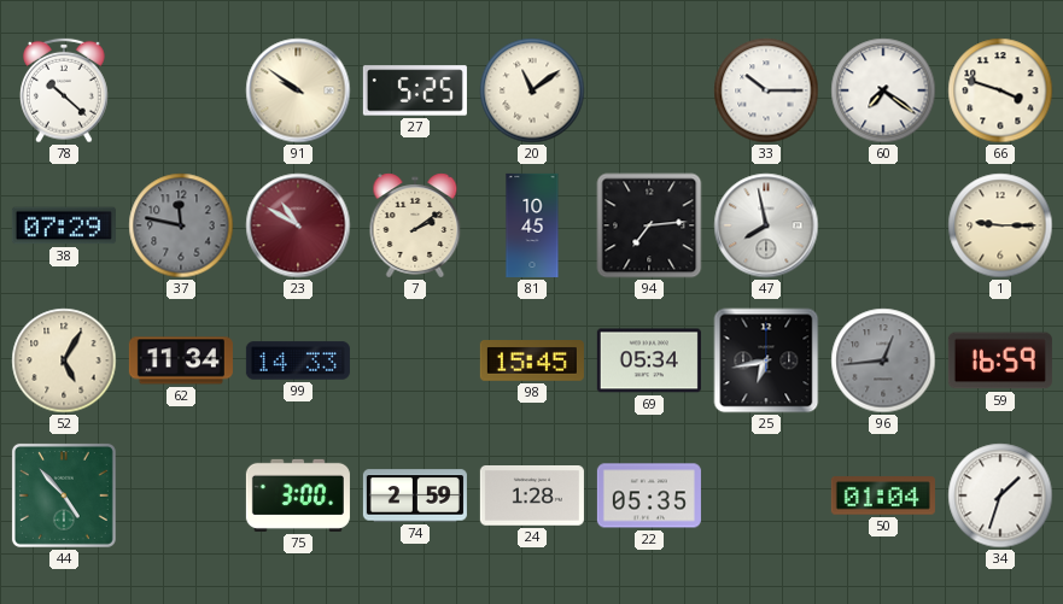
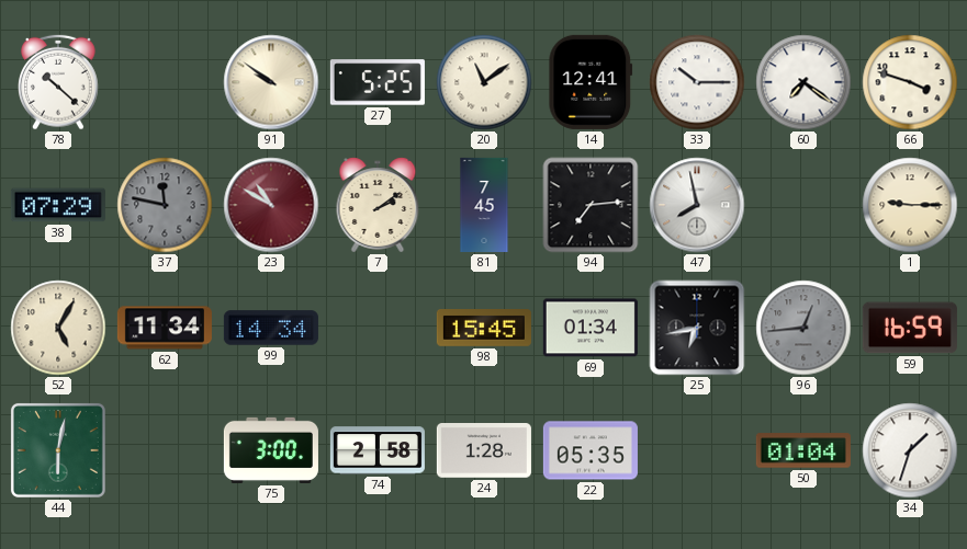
14: none -> 12:41 (591, 82)
81: 10:45 -> 7:45 (484, 205)
99: 14:33 -> 14:34 (271, 328)
69: 05:34 -> 01:34 (591, 328)
44: 4:53 -> 6:02 (58, 450)
74: 2:59 -> 2:58 (378, 450)
